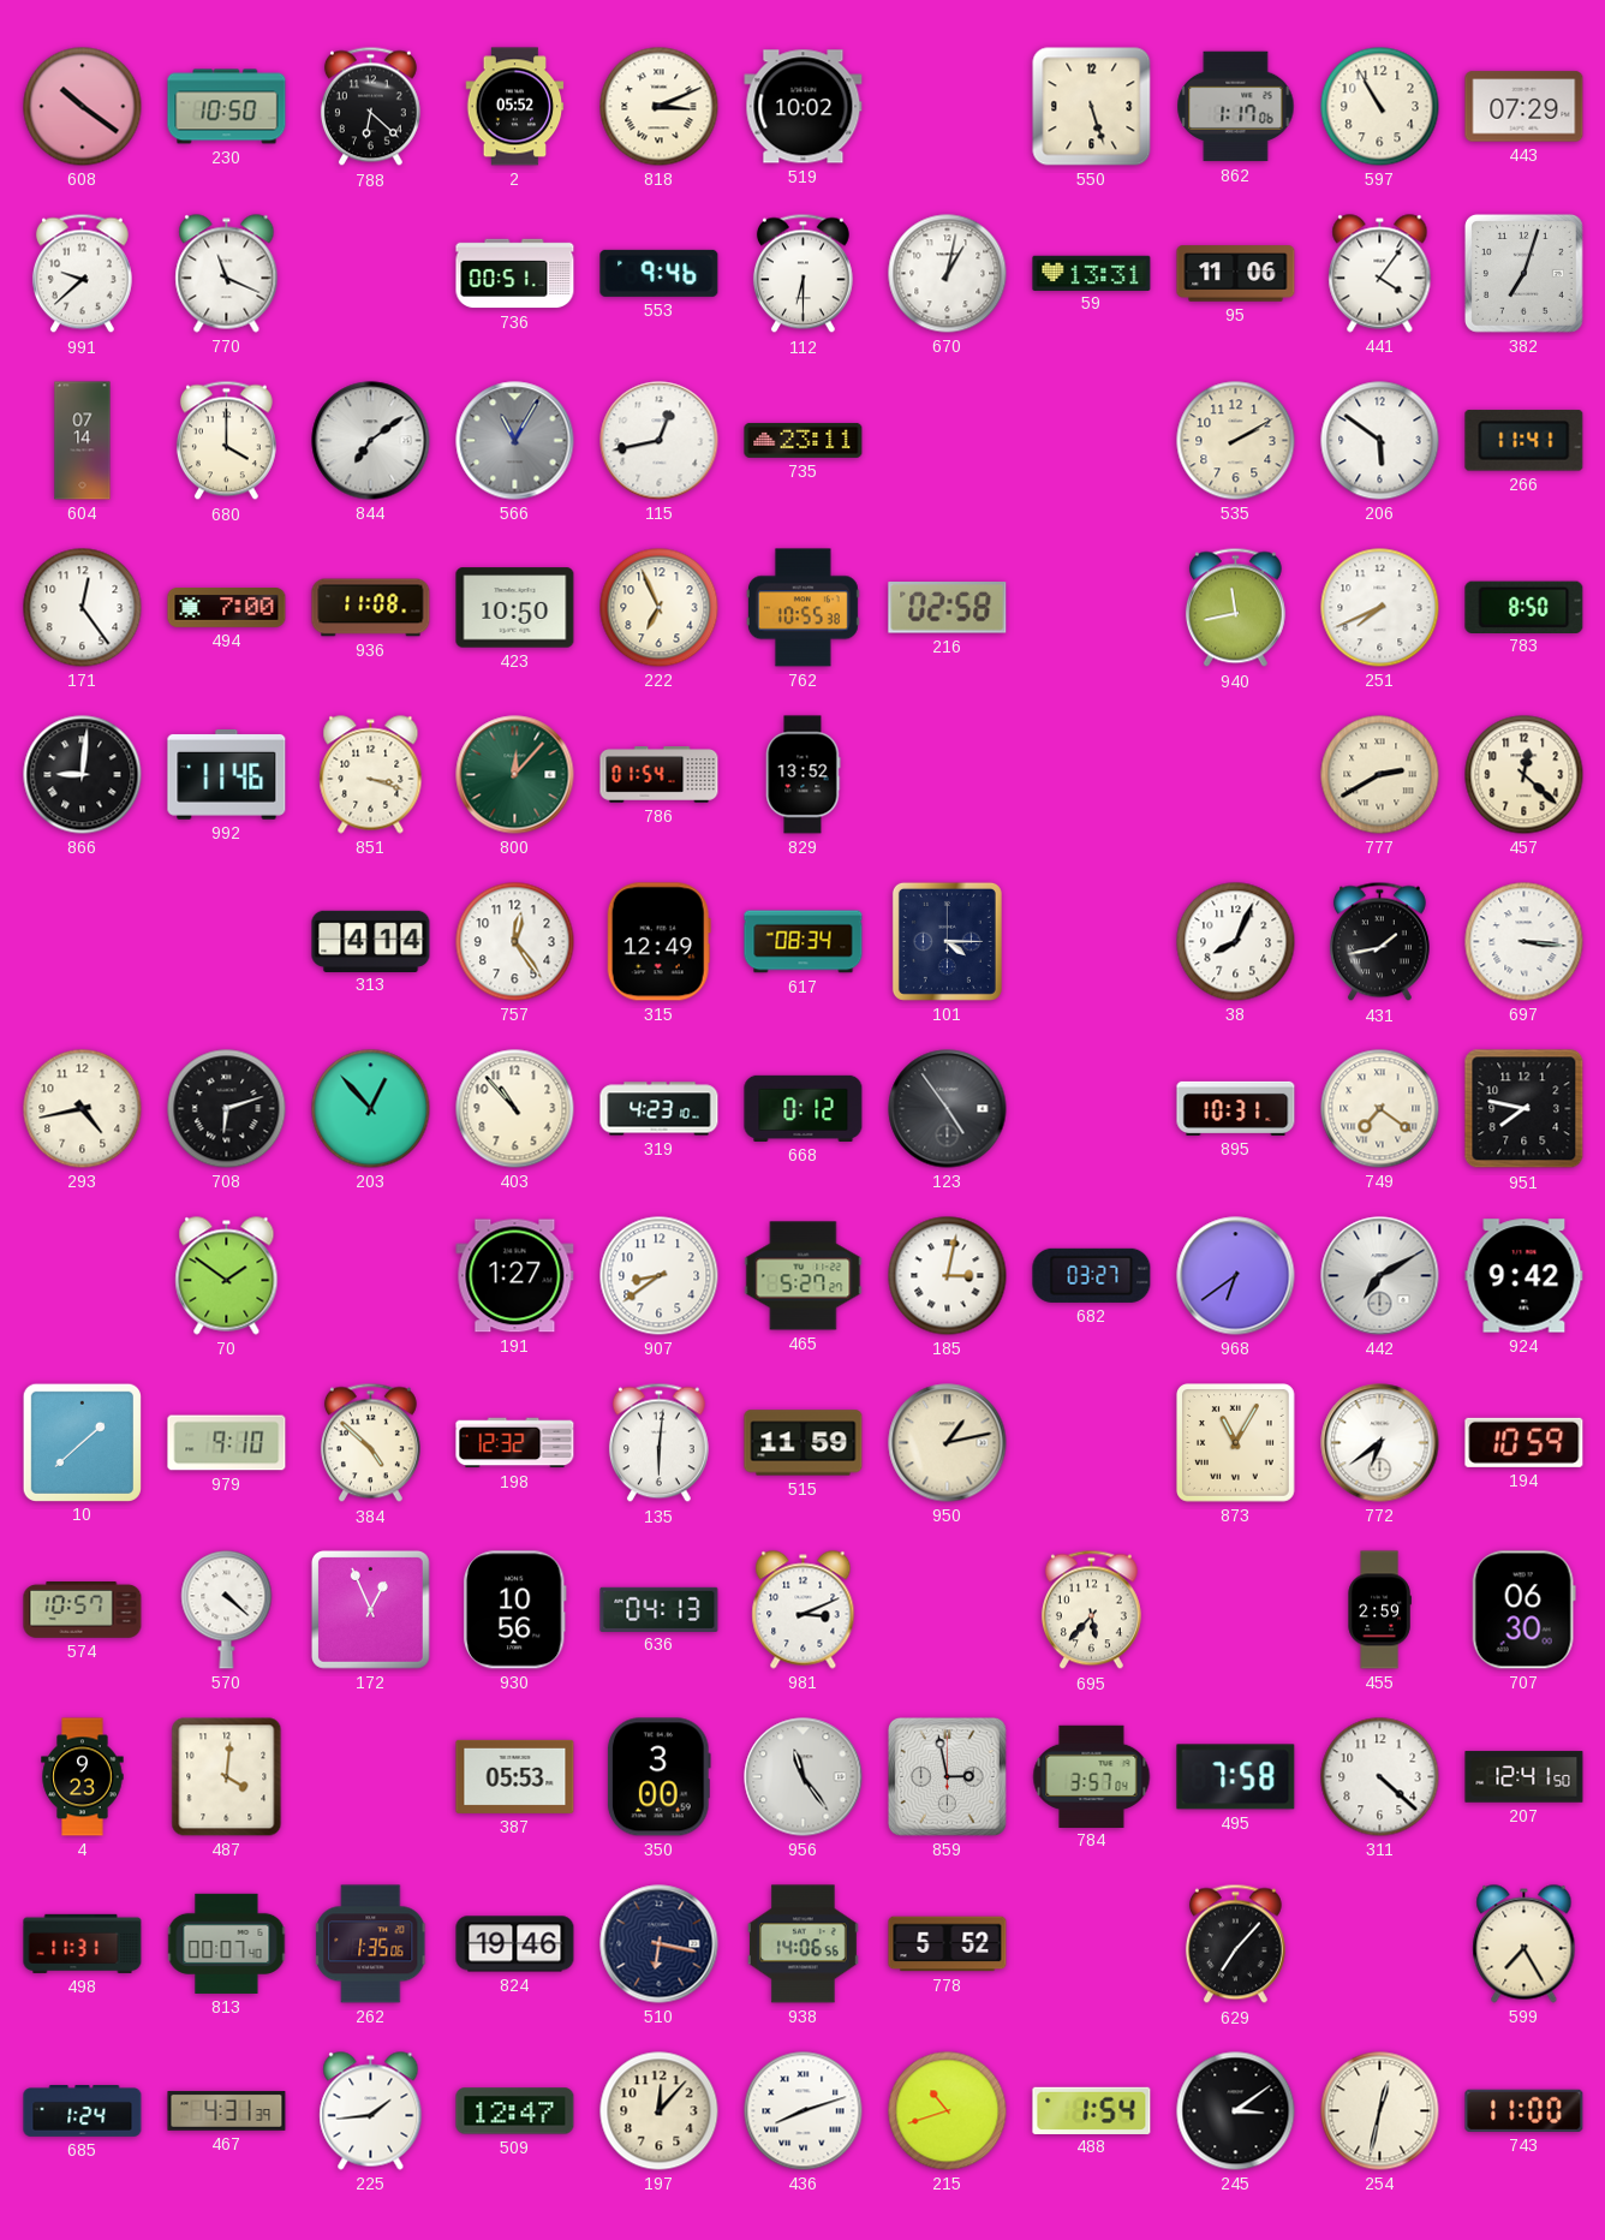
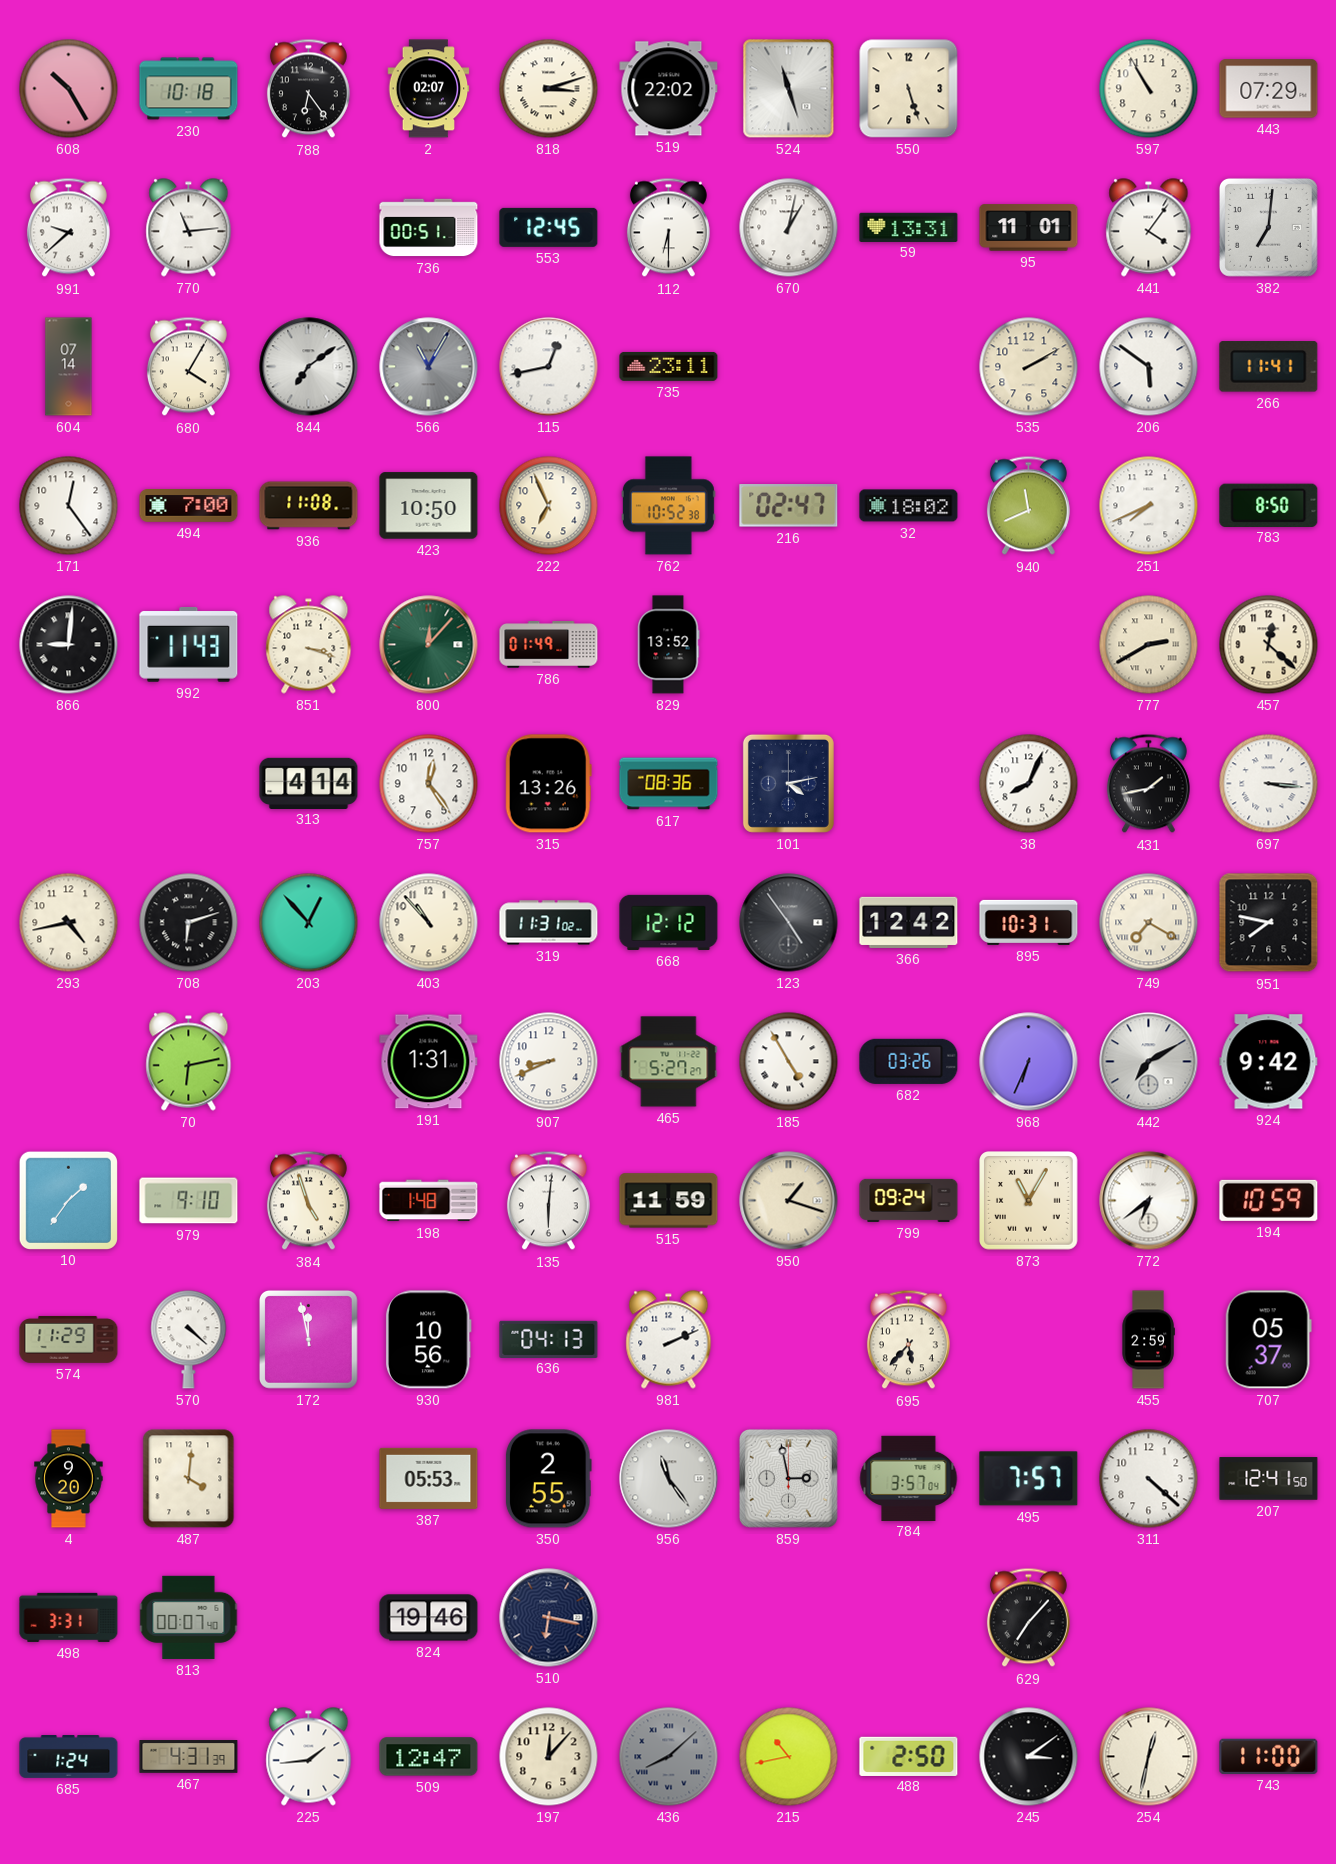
608: 10:21 -> 10:25 (69, 89)
230: 10:50 -> 10:18 (189, 89)
788: 6:22 -> 6:24 (308, 89)
2: 05:52 -> 02:07 (429, 89)
818: 3:11 -> 3:12 (549, 89)
519: 10:02 -> 22:02 (669, 89)
524: none -> 11:27 (789, 89)
862: 1:17 -> none (1236, 107)
770: 11:19 -> 11:14 (189, 228)
553: 9:46 -> 12:45 (549, 227)
95: 11:06 -> 11:01 (1029, 228)
382: 7:03 -> 7:01 (1268, 227)
680: 4:00 -> 4:05 (188, 367)
762: 10:55 -> 10:52 (668, 506)
216: 02:58 -> 02:47 (789, 506)
32: none -> 18:02 (909, 506)
940: 11:43 -> 11:41 (1028, 506)
992: 11:46 -> 11:43 (189, 644)
786: 01:54 -> 01:49 (549, 645)
315: 12:49 -> 13:26 (548, 784)
617: 08:34 -> 08:36 (669, 784)
101: 4:15 -> 4:13 (788, 783)
319: 4:23 -> 11:31 (549, 923)
668: 0:12 -> 12:12 (669, 922)
366: none -> 12:42 (909, 922)
749: 7:21 -> 7:20 (1149, 923)
70: 1:51 -> 6:13 (189, 1062)
191: 1:27 -> 1:31 (429, 1062)
907: 8:39 -> 8:41 (549, 1062)
185: 3:02 -> 4:55 (789, 1062)
682: 03:27 -> 03:26 (909, 1061)
968: 6:39 -> 6:34 (1029, 1062)
10: 1:38 -> 1:36 (68, 1200)
384: 4:52 -> 4:57 (308, 1201)
198: 12:32 -> 1:48 (429, 1201)
950: 1:13 -> 1:18 (789, 1201)
799: none -> 09:24 (909, 1200)
574: 10:57 -> 11:29 (69, 1339)
172: 12:56 -> 11:58 (308, 1339)
981: 3:11 -> 2:11 (669, 1340)
707: 06:30 -> 05:37 (1268, 1340)
4: 9:23 -> 9:20 (69, 1479)
350: 3:00 -> 2:55 (548, 1479)
495: 7:58 -> 7:57 (1029, 1479)
498: 11:31 -> 3:31 (69, 1617)
262: 1:35 -> none (371, 1944)
938: 14:06 -> none (802, 1944)
778: 5:52 -> none (948, 1944)
599: 7:25 -> none (1525, 1944)
436: 8:12 -> 8:08 (669, 1757)
436 dial: white -> grey (669, 1757)
215: 10:42 -> 10:43 (789, 1757)
488: 1:54 -> 2:50 (909, 1756)
